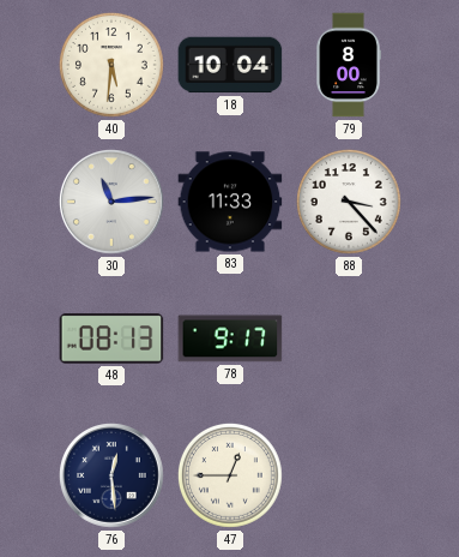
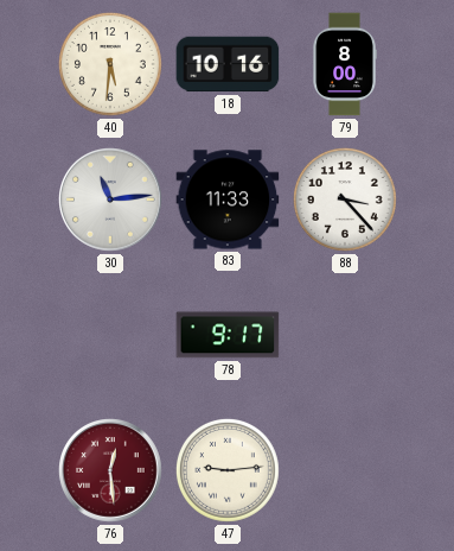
18: 10:04 -> 10:16 (228, 64)
48: 08:13 -> none (111, 339)
76 dial: navy -> burgundy (111, 471)
47: 12:45 -> 9:14 (228, 470)
